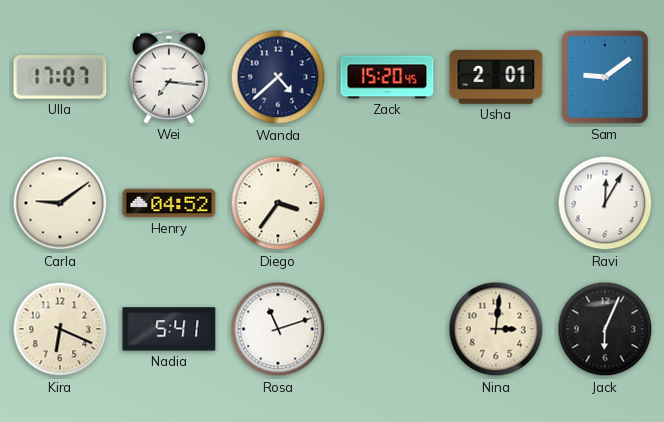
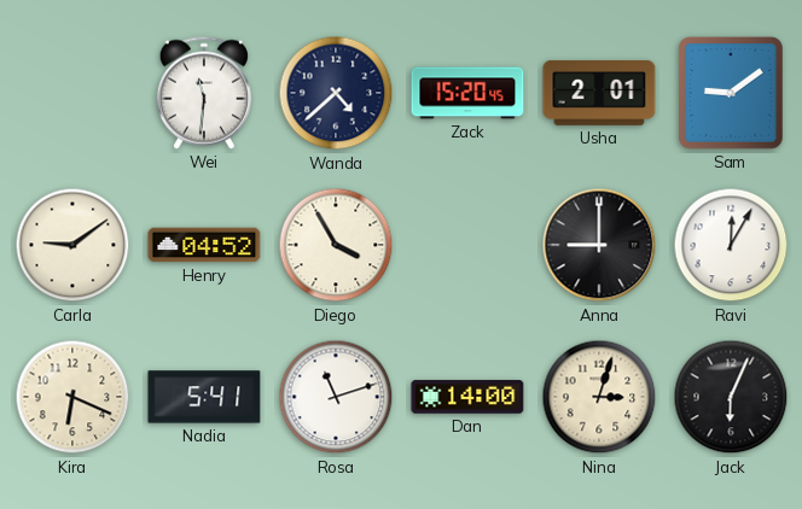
Ulla: 17:07 -> none (60, 77)
Wei: 7:16 -> 11:31 (204, 93)
Diego: 3:36 -> 3:55 (336, 245)
Anna: none -> 9:00 (599, 245)
Dan: none -> 14:00 (467, 397)
Nina: 3:01 -> 3:03 (599, 397)
